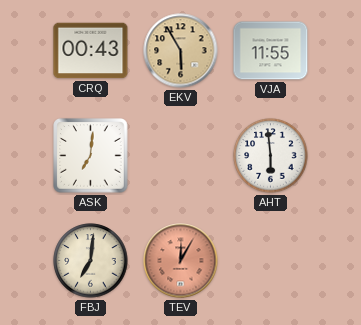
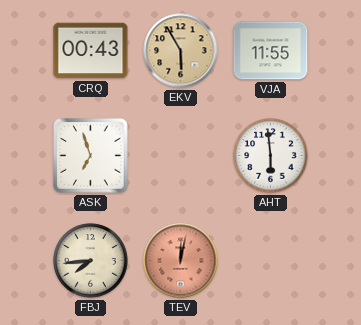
ASK: 7:01 -> 6:57 (91, 156)
FBJ: 7:01 -> 7:44 (91, 261)
TEV: 12:05 -> 12:02 (181, 261)
